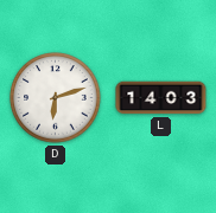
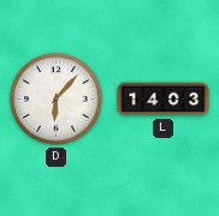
D: 6:12 -> 6:07 (57, 100)
